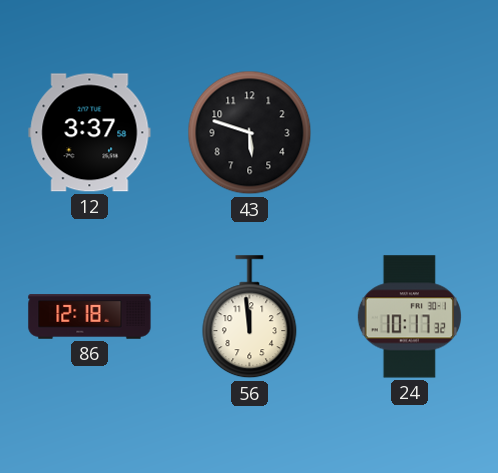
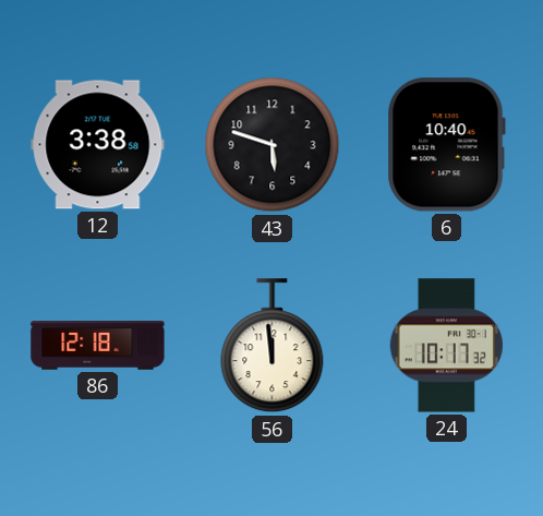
12: 3:37 -> 3:38 (98, 145)
6: none -> 10:40 (446, 145)
